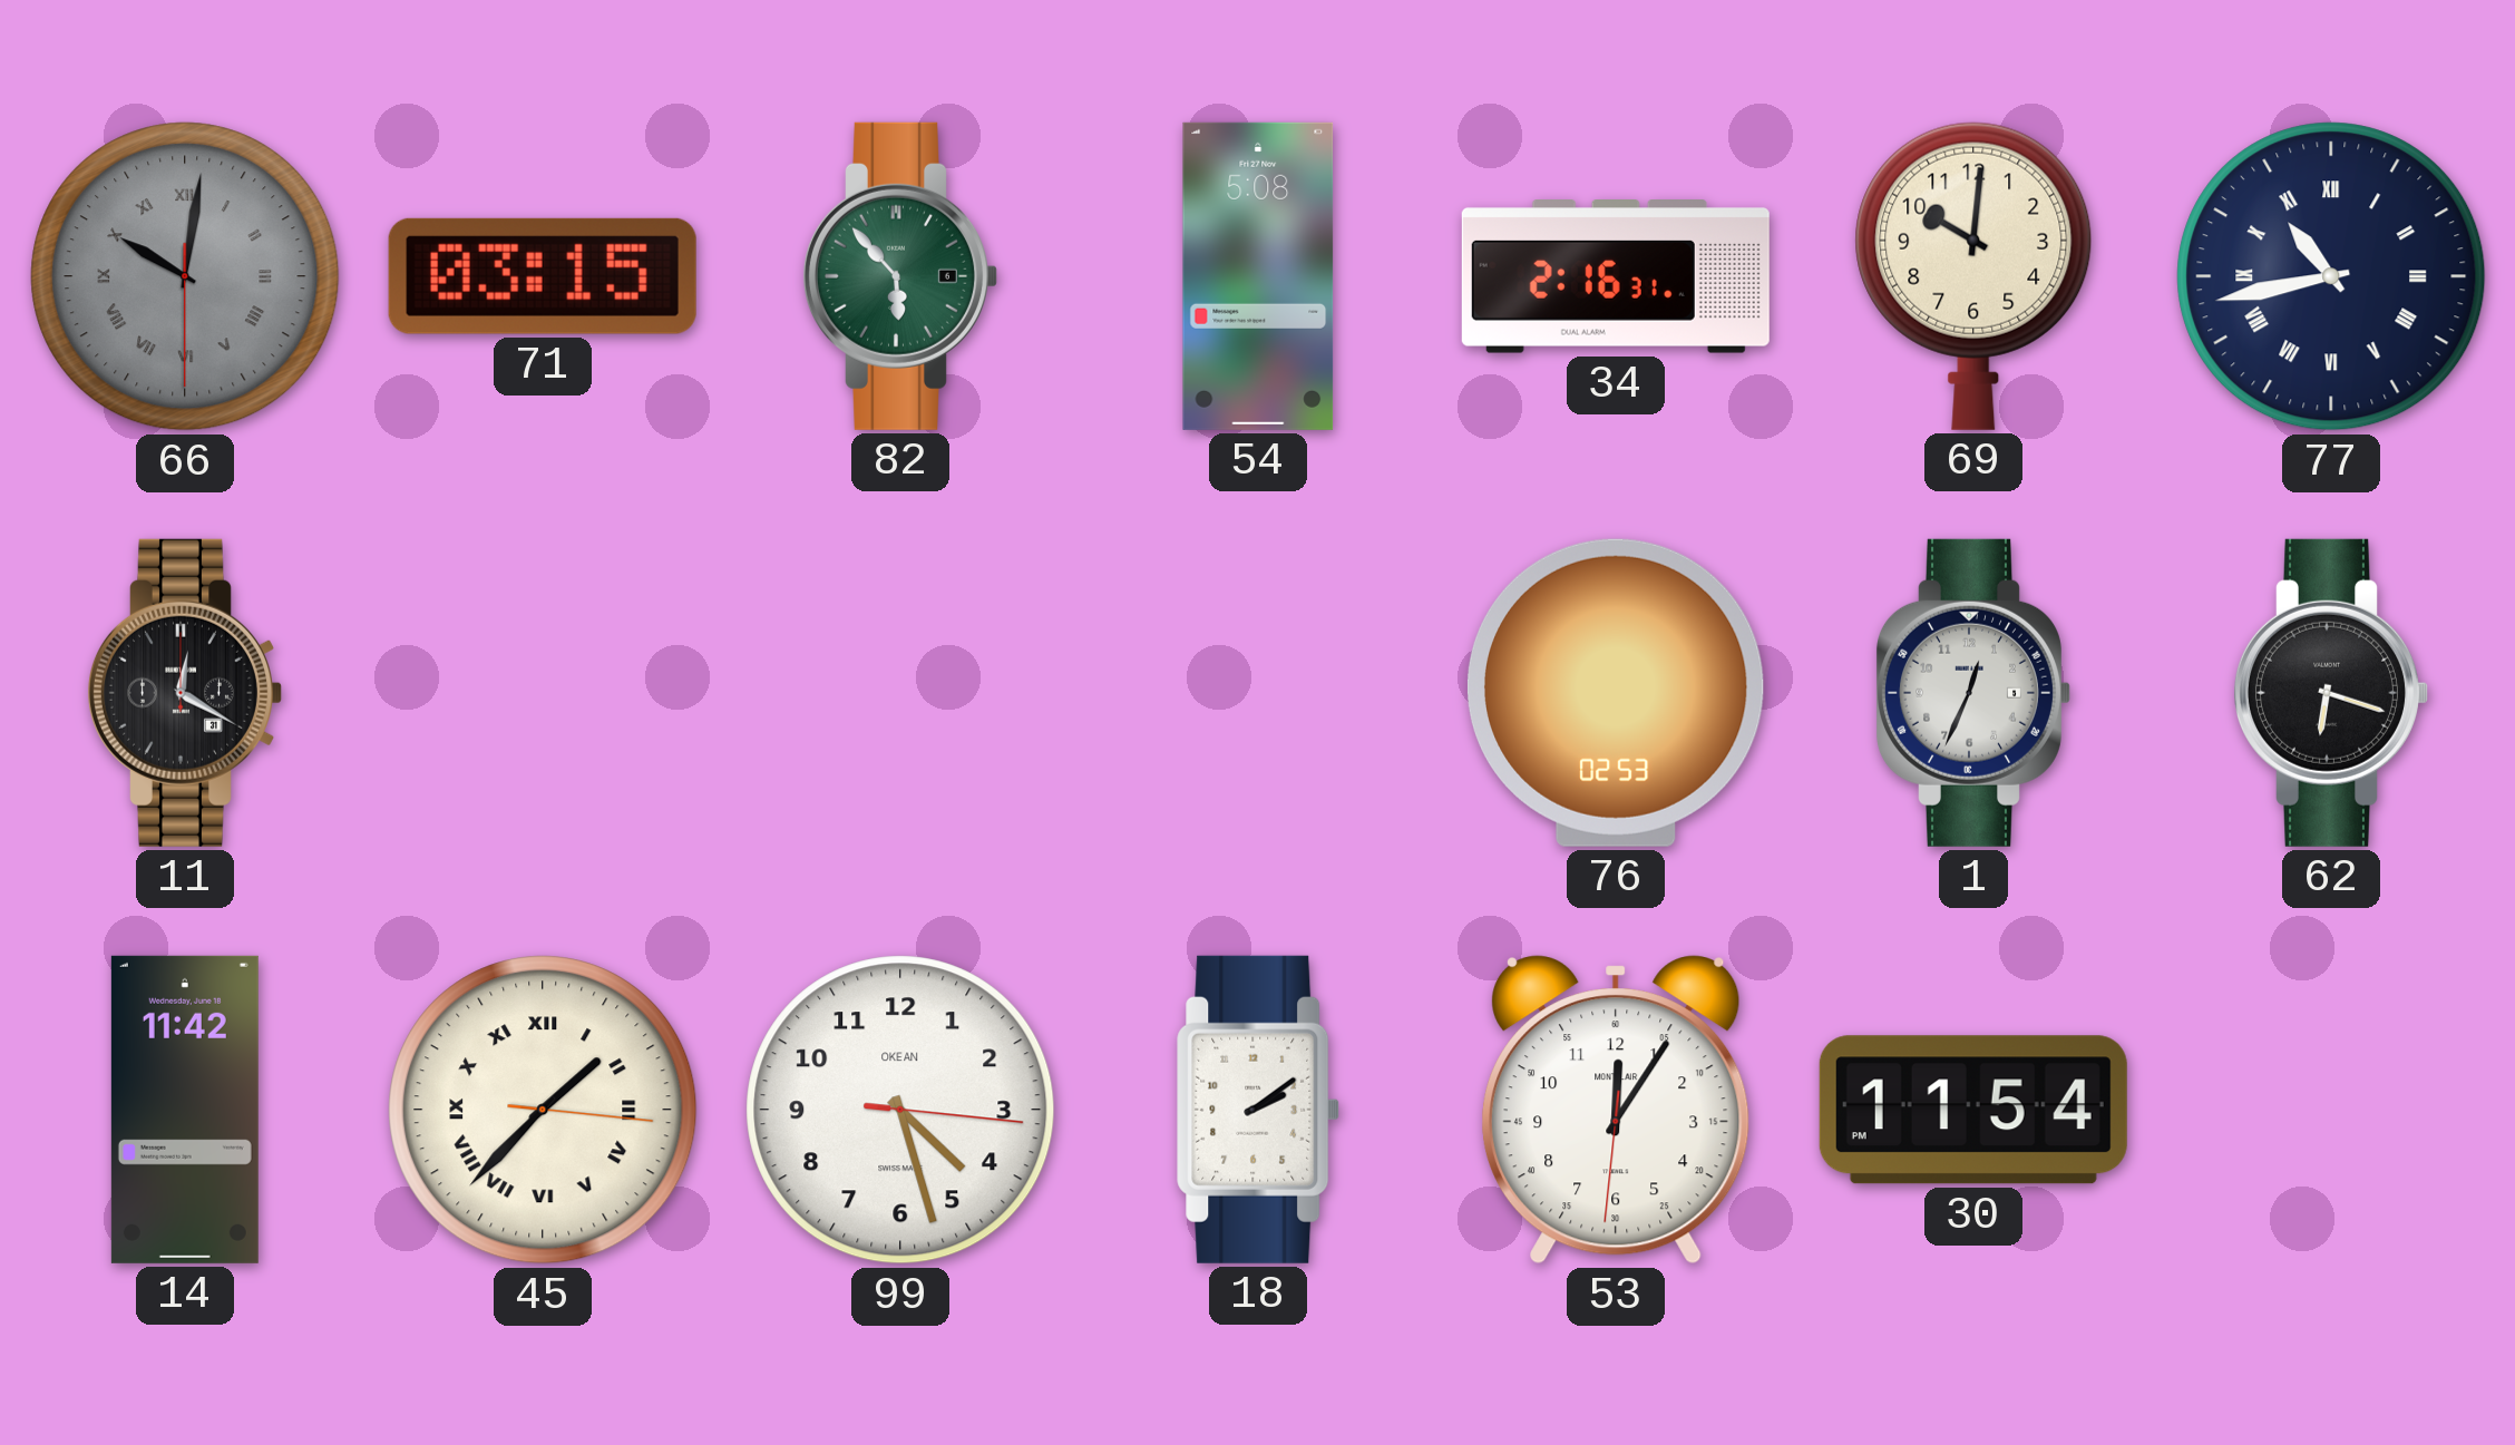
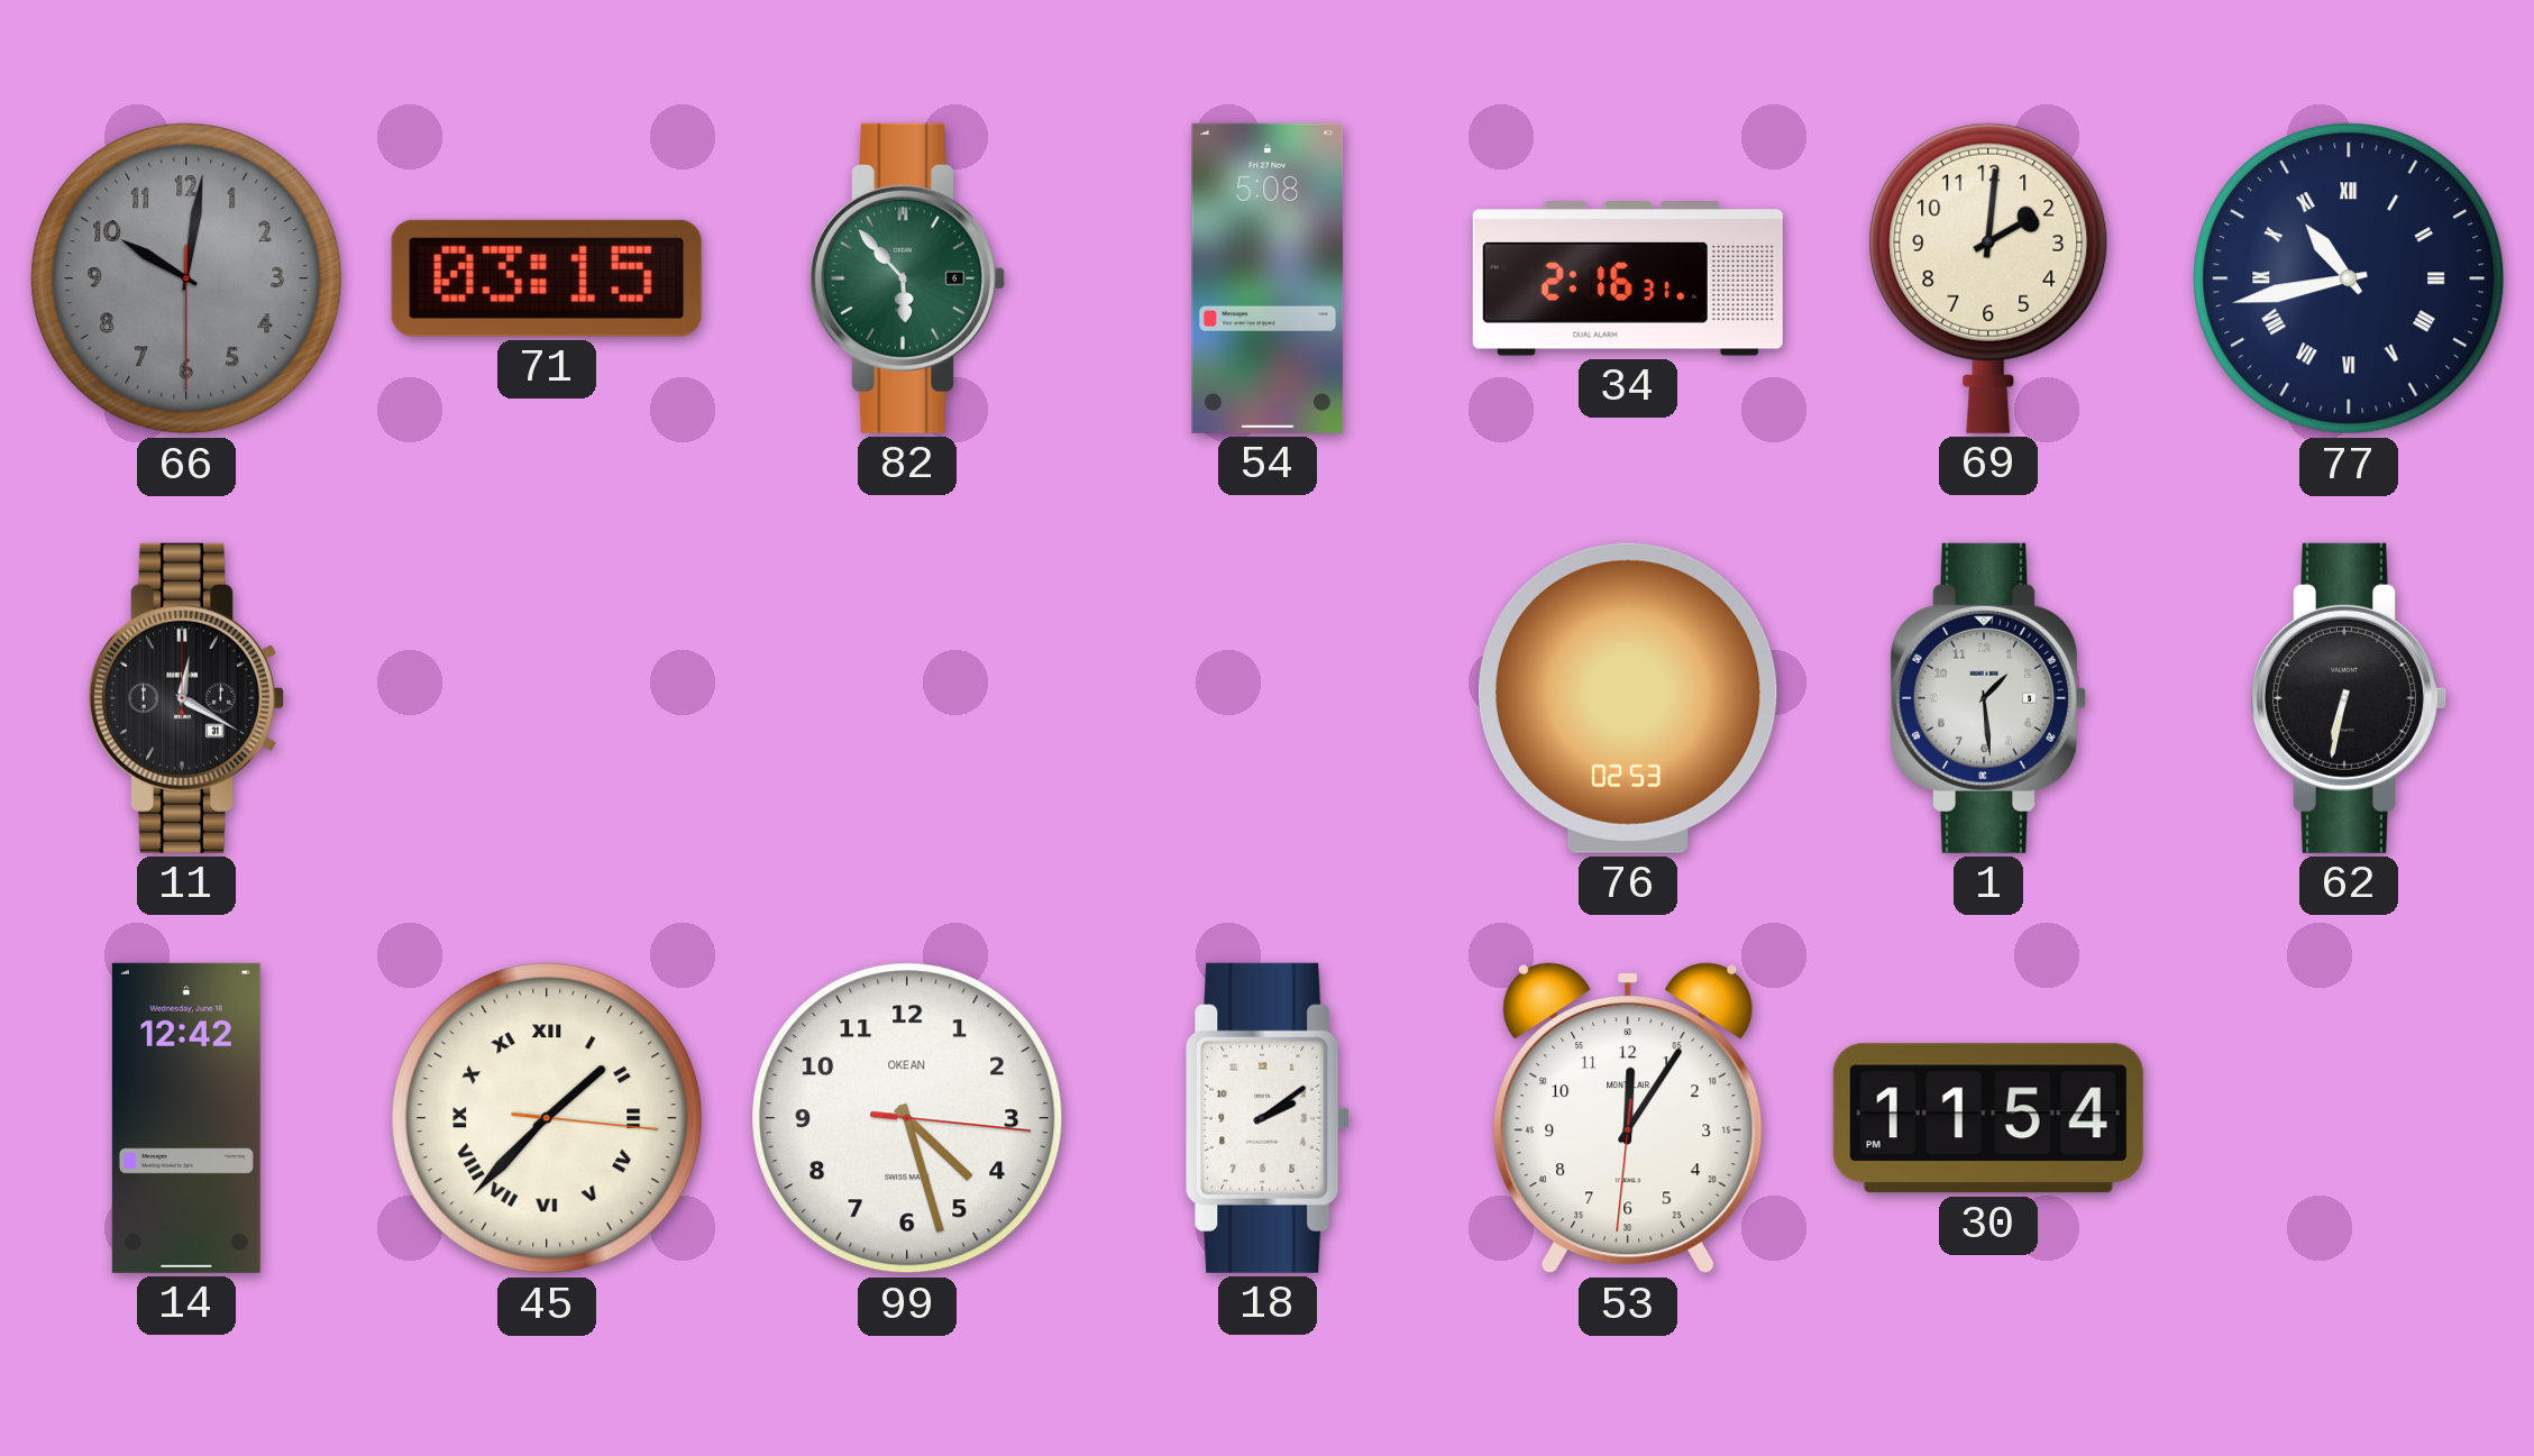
66 numerals: Roman -> Arabic (186, 278)
69: 10:01 -> 2:01 (1988, 278)
1: 12:34 -> 1:29 (1987, 698)
62: 6:18 -> 6:32 (2348, 698)
14: 11:42 -> 12:42 (186, 1118)
